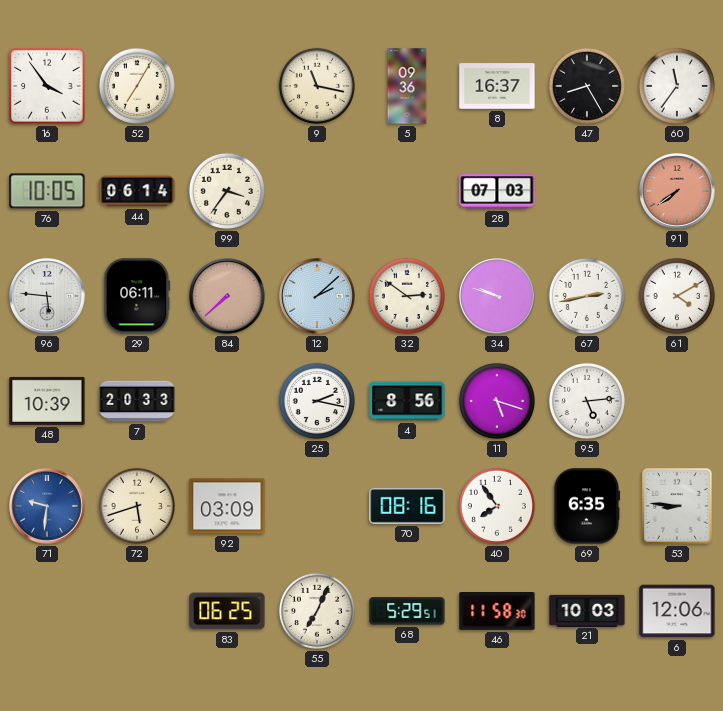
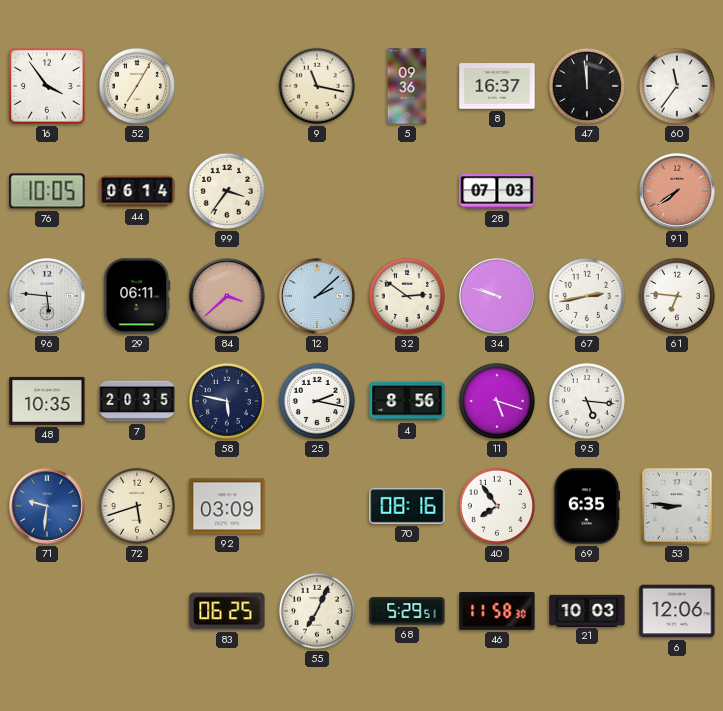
47: 8:25 -> 11:59 (587, 86)
84: 7:38 -> 3:38 (227, 296)
61: 4:10 -> 6:46 (677, 296)
48: 10:39 -> 10:35 (47, 401)
7: 20:33 -> 20:35 (137, 401)
58: none -> 5:47 (227, 401)
95: 5:14 -> 5:16 (587, 401)
